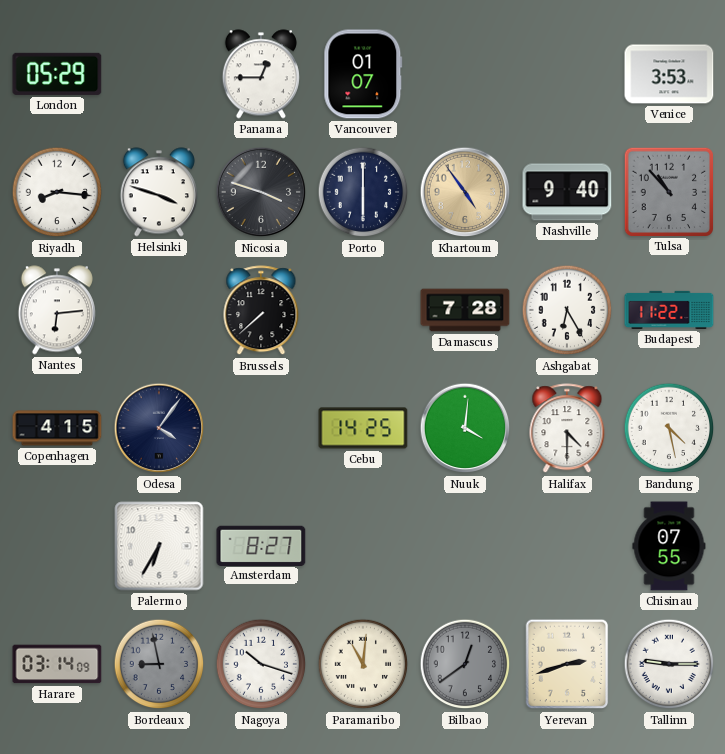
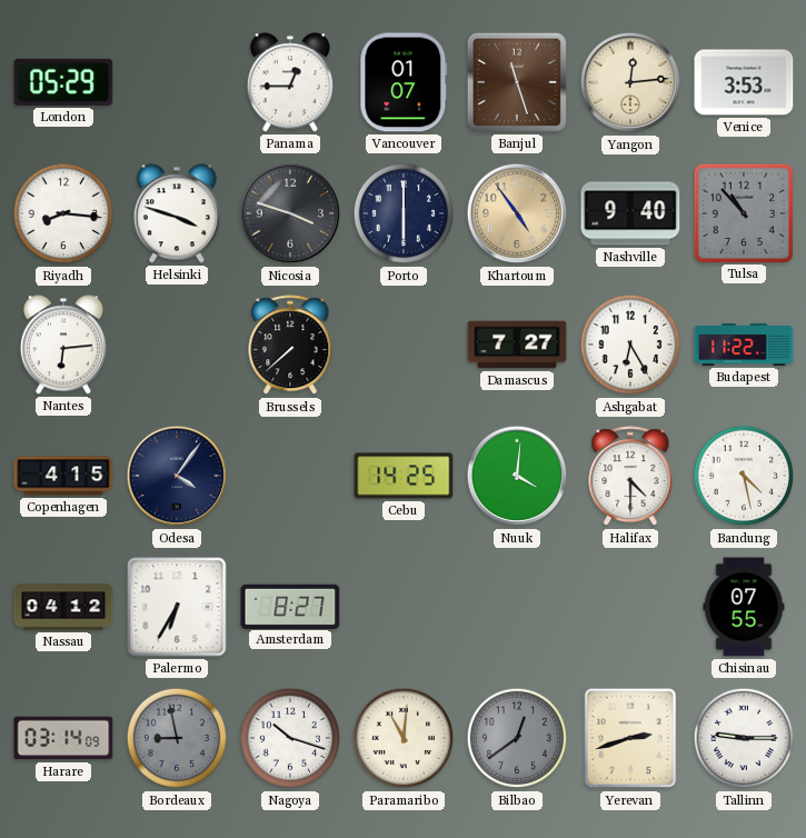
Banjul: none -> 11:27 (517, 82)
Yangon: none -> 12:14 (630, 82)
Damascus: 7:28 -> 7:27 (517, 345)
Nassau: none -> 04:12 (63, 607)
